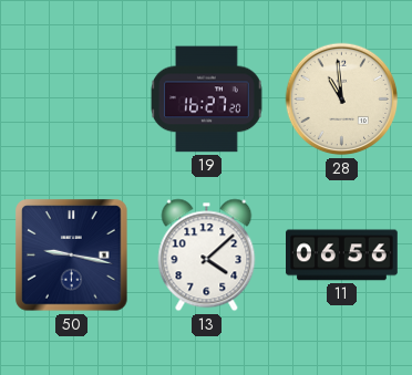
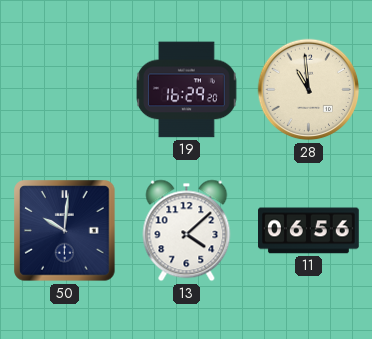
19: 16:27 -> 16:29 (187, 90)
50: 9:17 -> 10:01 (65, 231)
